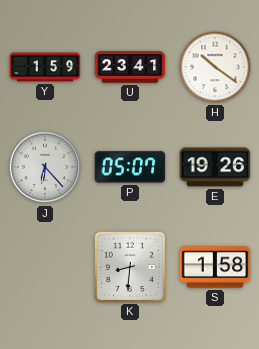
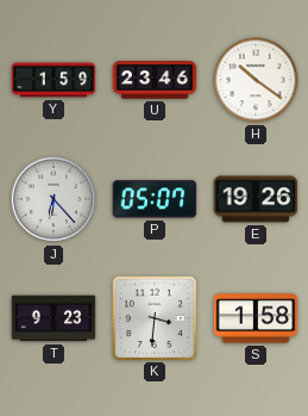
U: 23:41 -> 23:46 (155, 80)
T: none -> 9:23 (54, 318)
K: 8:31 -> 3:31 (153, 317)
